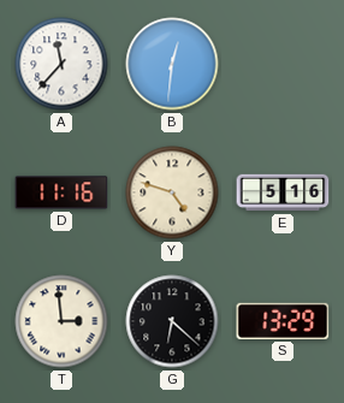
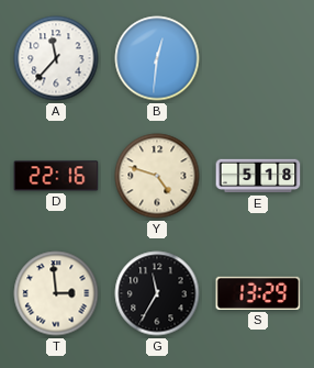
D: 11:16 -> 22:16 (56, 176)
E: 5:16 -> 5:18 (258, 176)
G: 6:22 -> 11:35 (157, 293)
